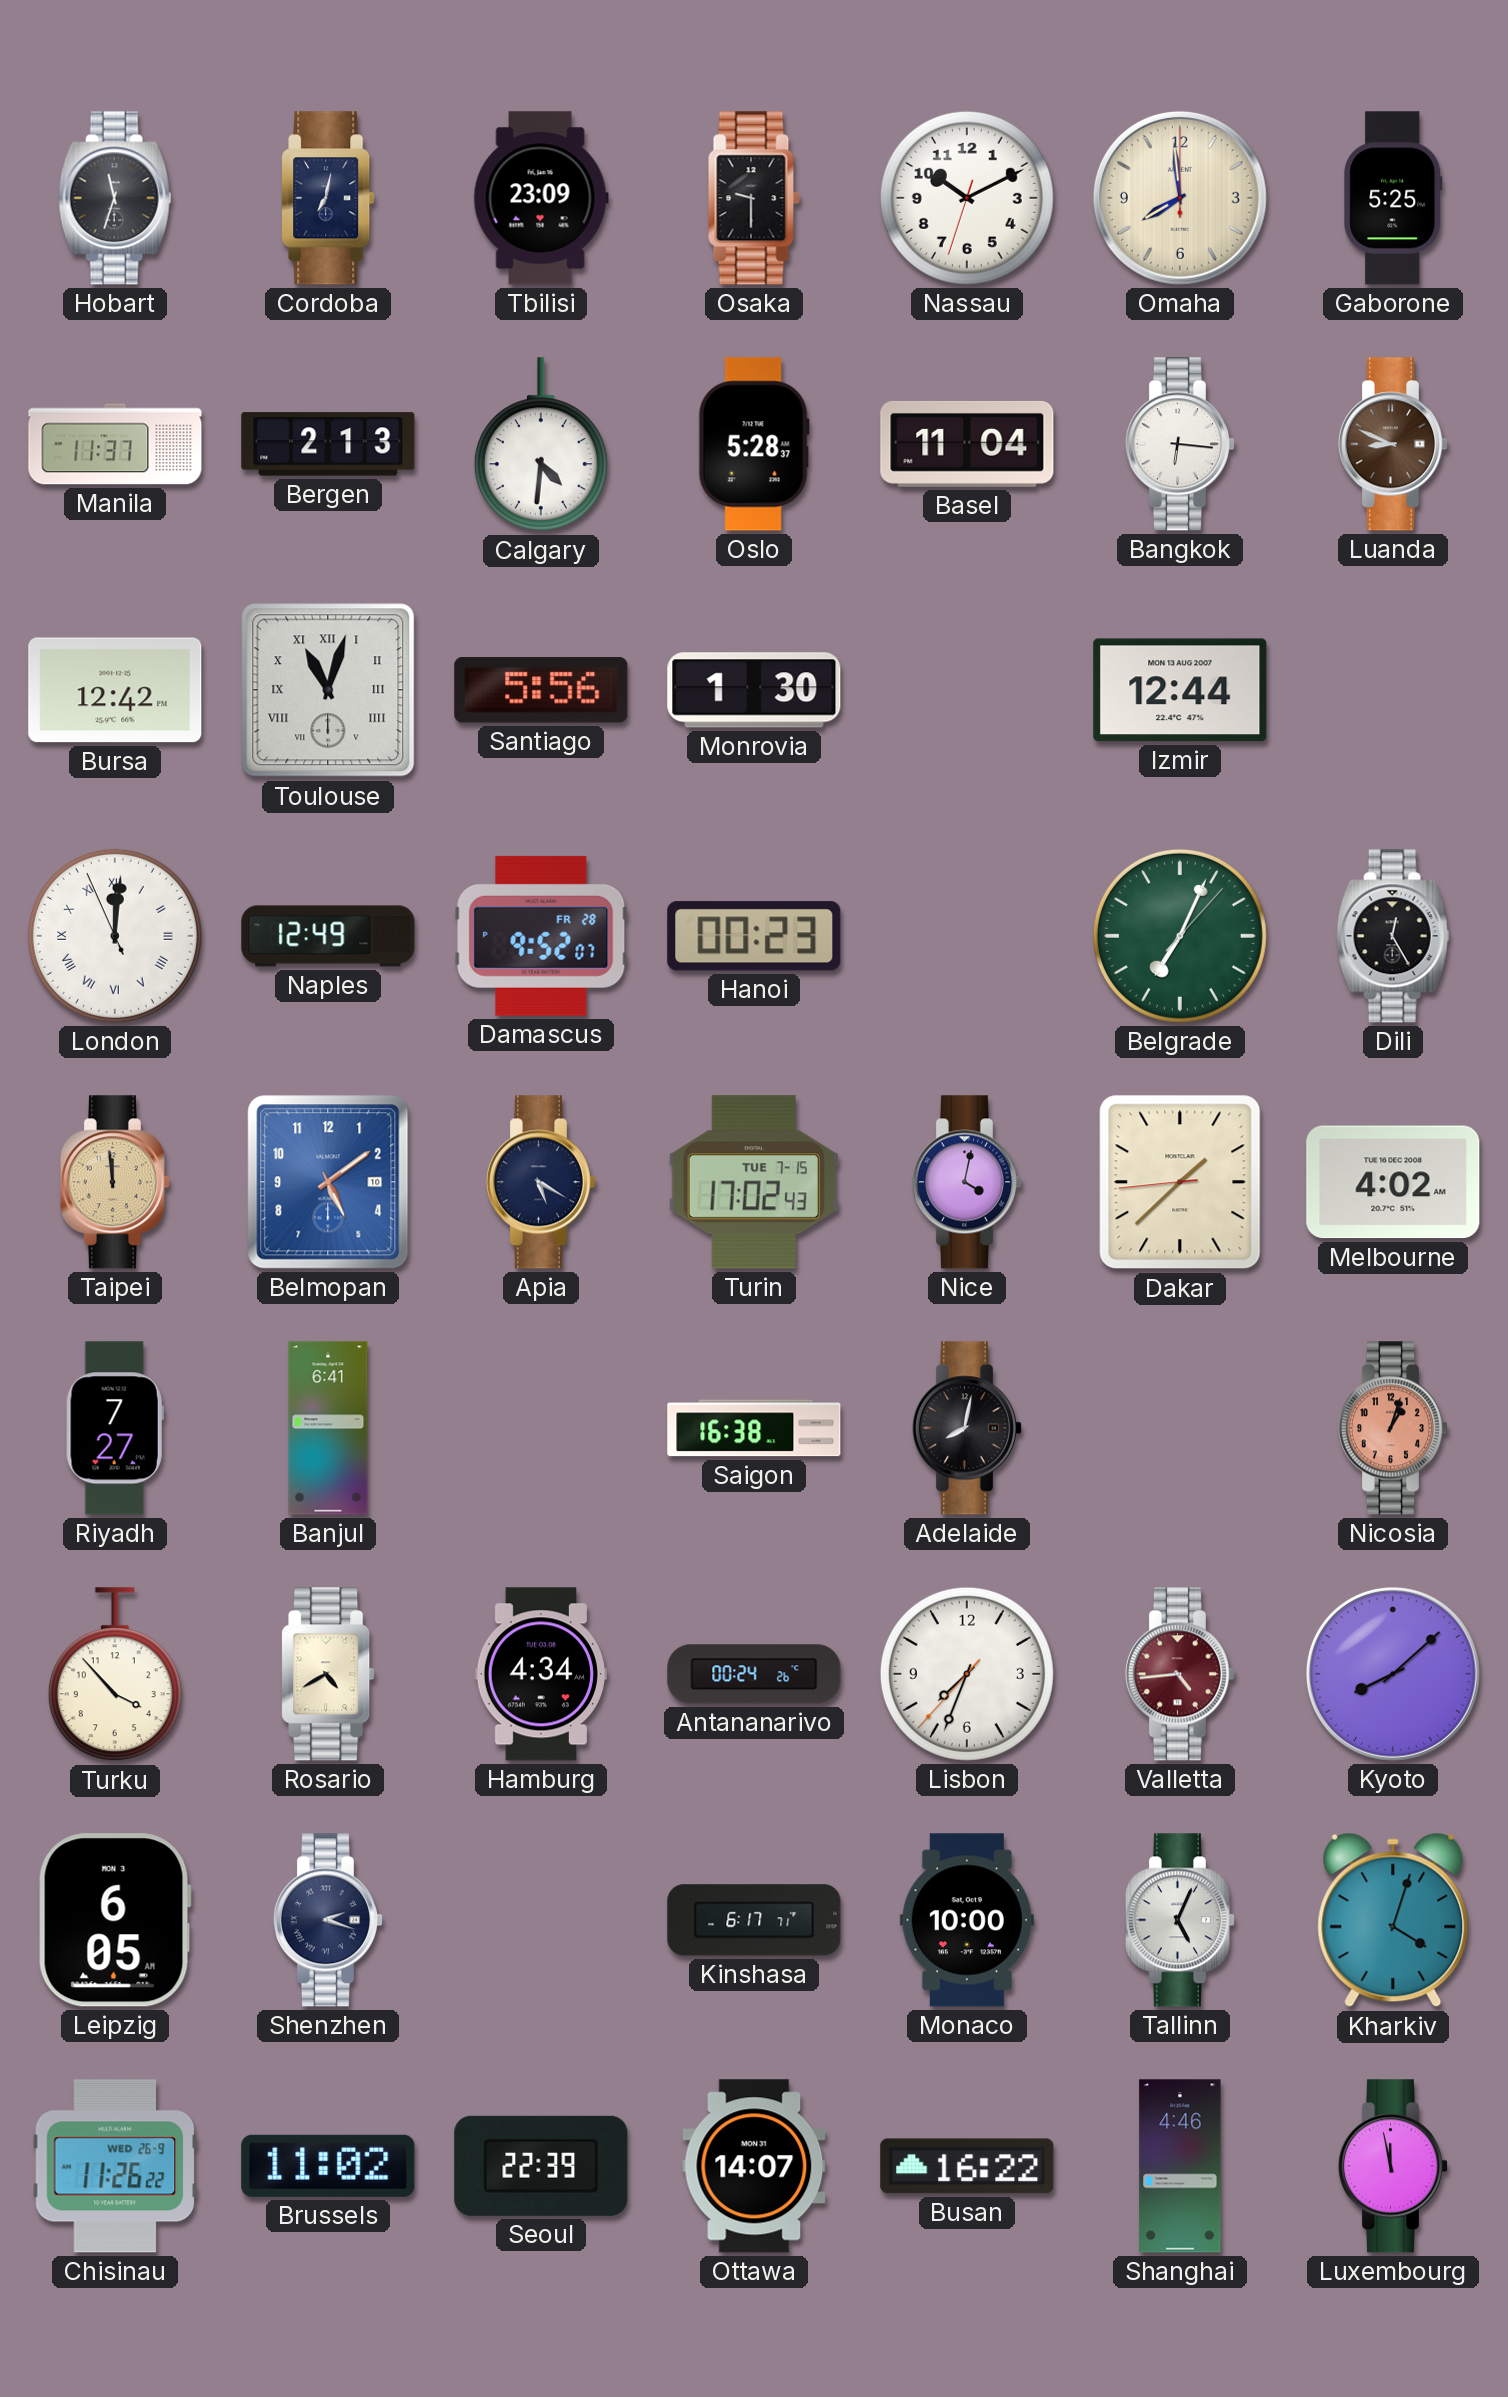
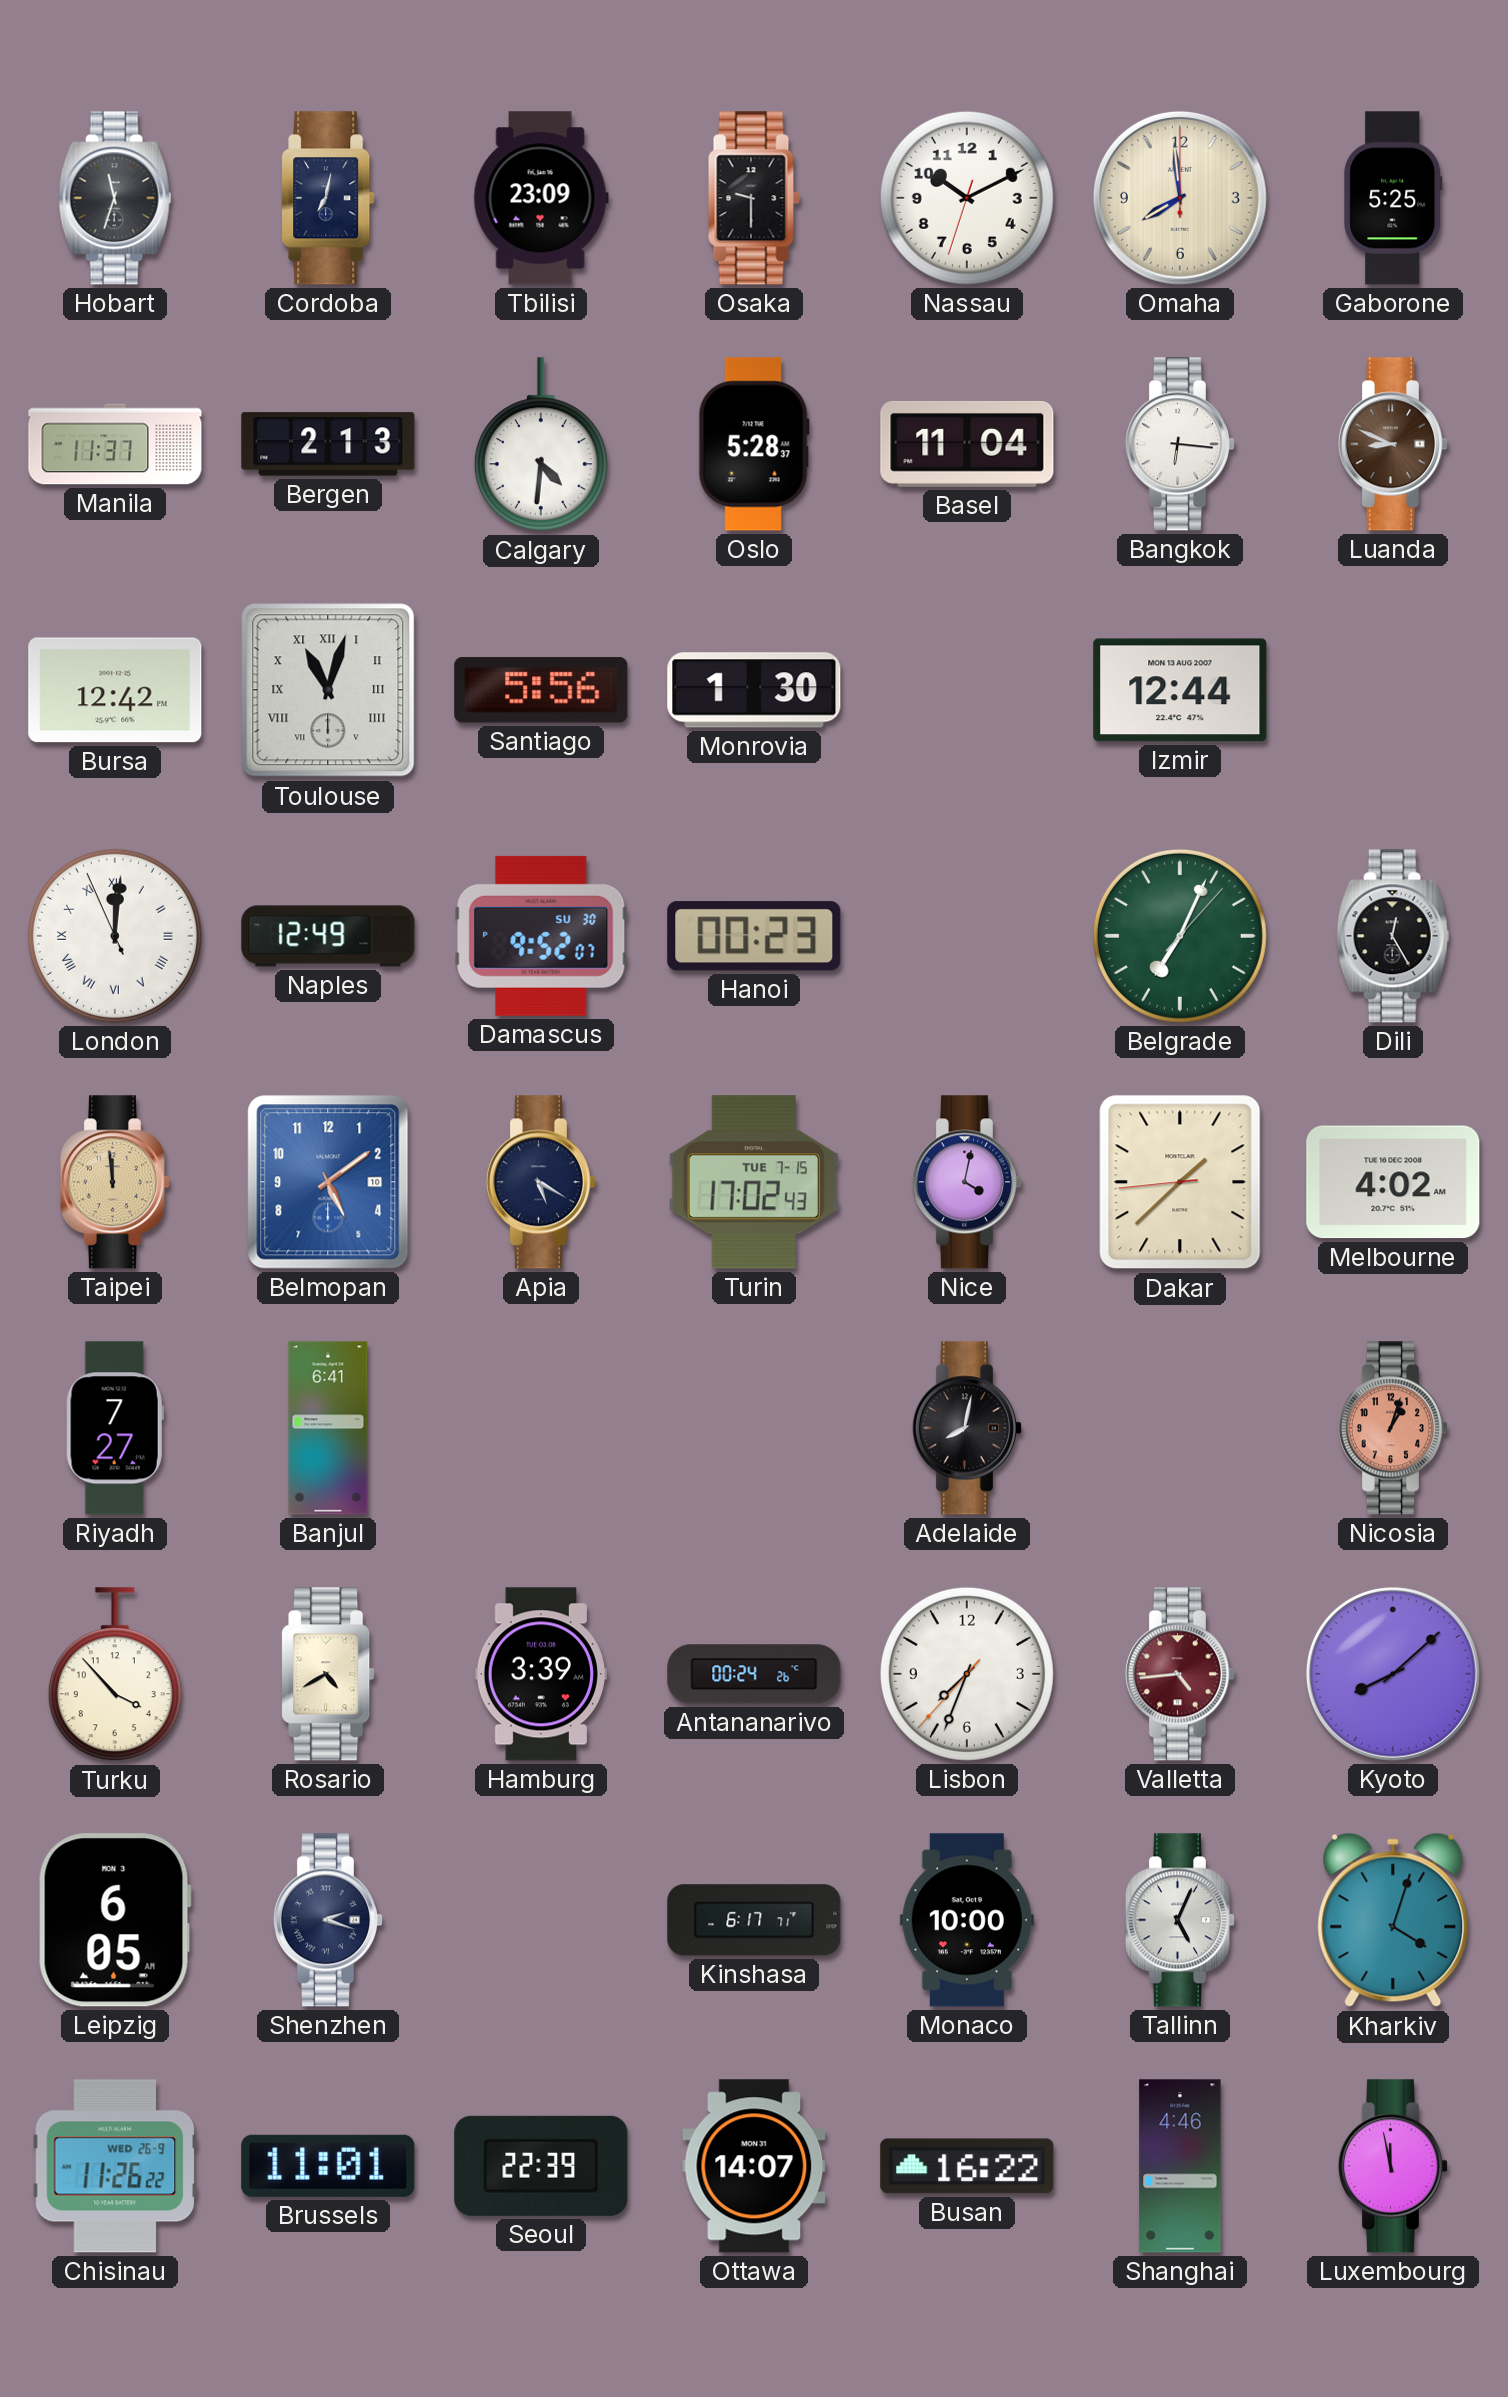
Damascus date: FR 28 -> SU 30 (541, 936)
Saigon: 16:38 -> none (754, 1428)
Hamburg: 4:34 -> 3:39 (541, 1674)
Brussels: 11:02 -> 11:01 (328, 2166)
